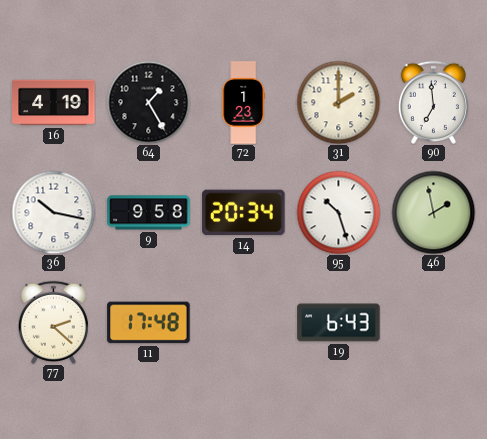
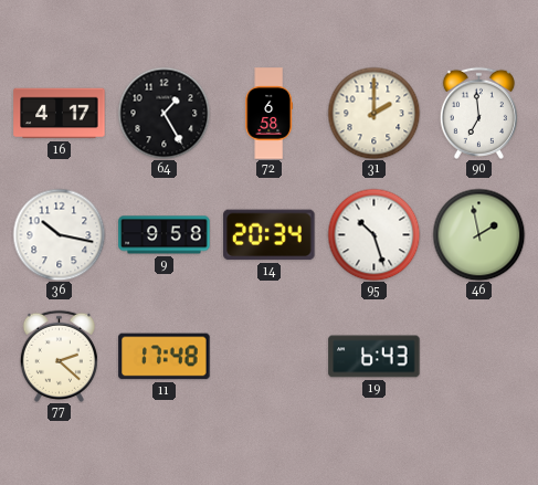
16: 4:19 -> 4:17 (60, 114)
72: 1:23 -> 6:58 (268, 114)
